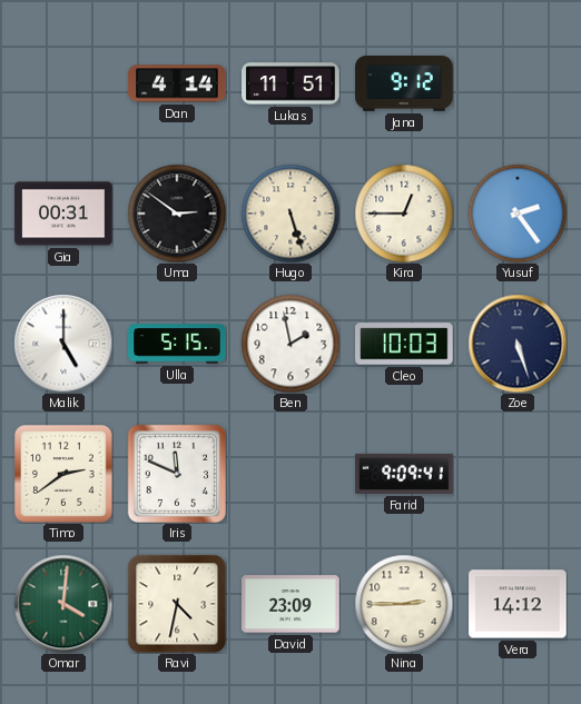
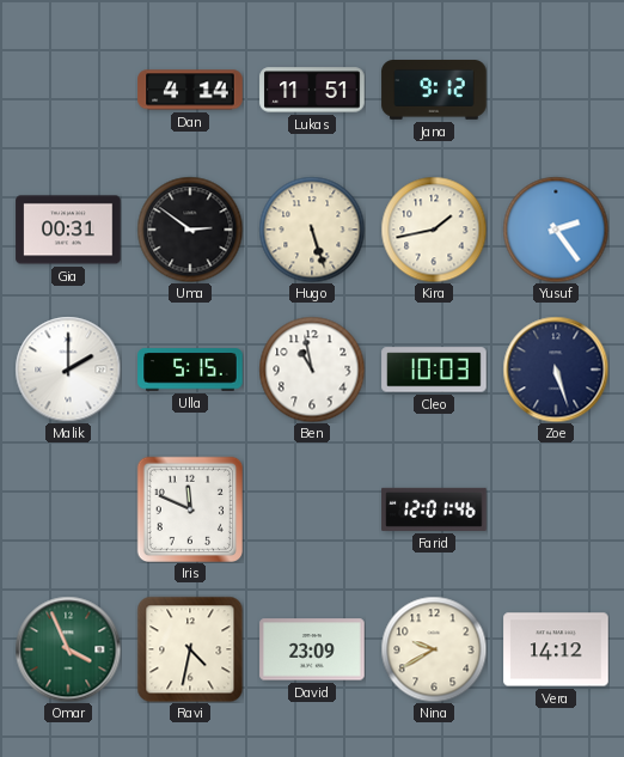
Kira: 12:45 -> 1:43 (434, 230)
Malik: 5:00 -> 2:00 (68, 370)
Ben: 1:58 -> 10:58 (312, 370)
Timo: 2:39 -> none (65, 475)
Farid: 9:09 -> 12:01 (434, 509)
Omar: 4:01 -> 3:56 (68, 649)
Nina: 2:45 -> 9:40 (434, 649)
